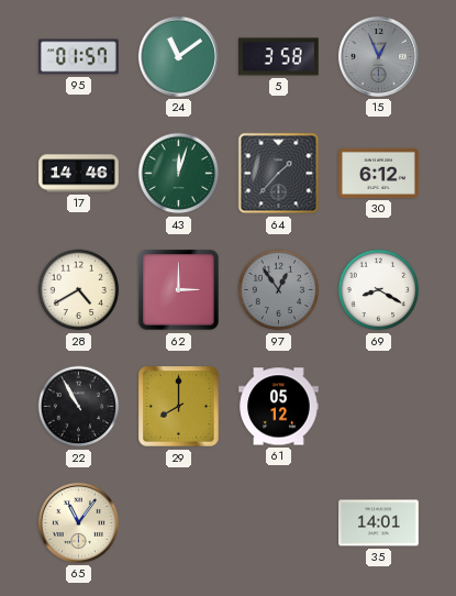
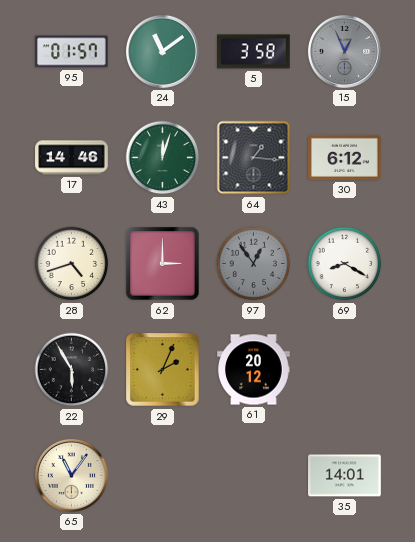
64: 1:37 -> 1:16 (254, 158)
28: 4:40 -> 4:42 (72, 264)
22: 10:55 -> 5:55 (72, 370)
29: 8:00 -> 2:04 (163, 370)
61: 05:12 -> 20:12 (254, 370)
